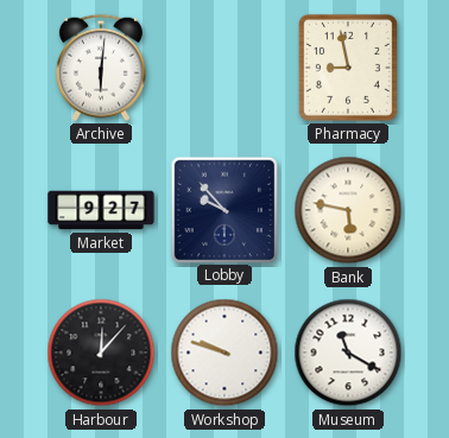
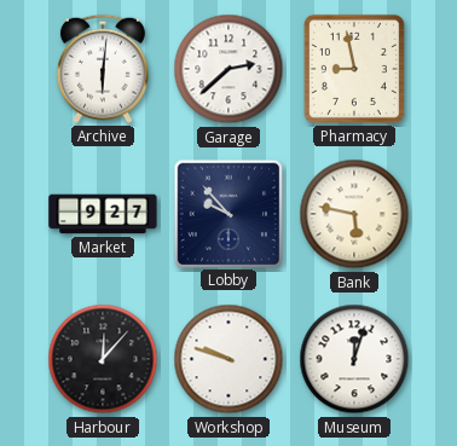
Garage: none -> 2:38 (228, 69)
Museum: 11:20 -> 12:03 (354, 359)
